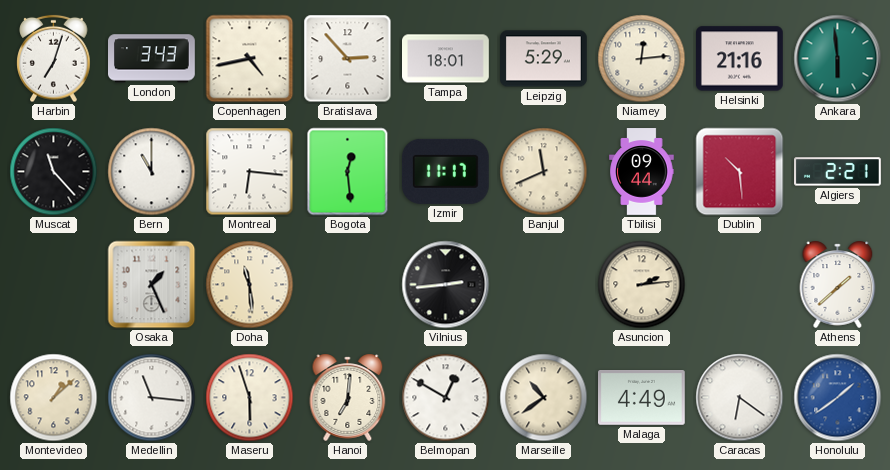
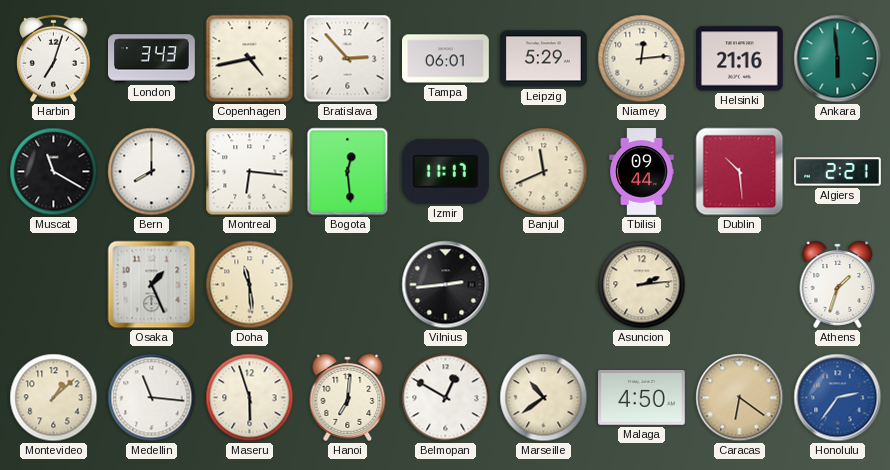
Tampa: 18:01 -> 06:01 (446, 59)
Muscat: 11:23 -> 11:20 (54, 172)
Bern: 11:00 -> 8:00 (152, 172)
Athens: 1:38 -> 1:33 (838, 284)
Malaga: 4:49 -> 4:50 (642, 398)
Caracas dial: white -> champagne (740, 398)
Honolulu: 1:39 -> 2:36 (838, 398)
